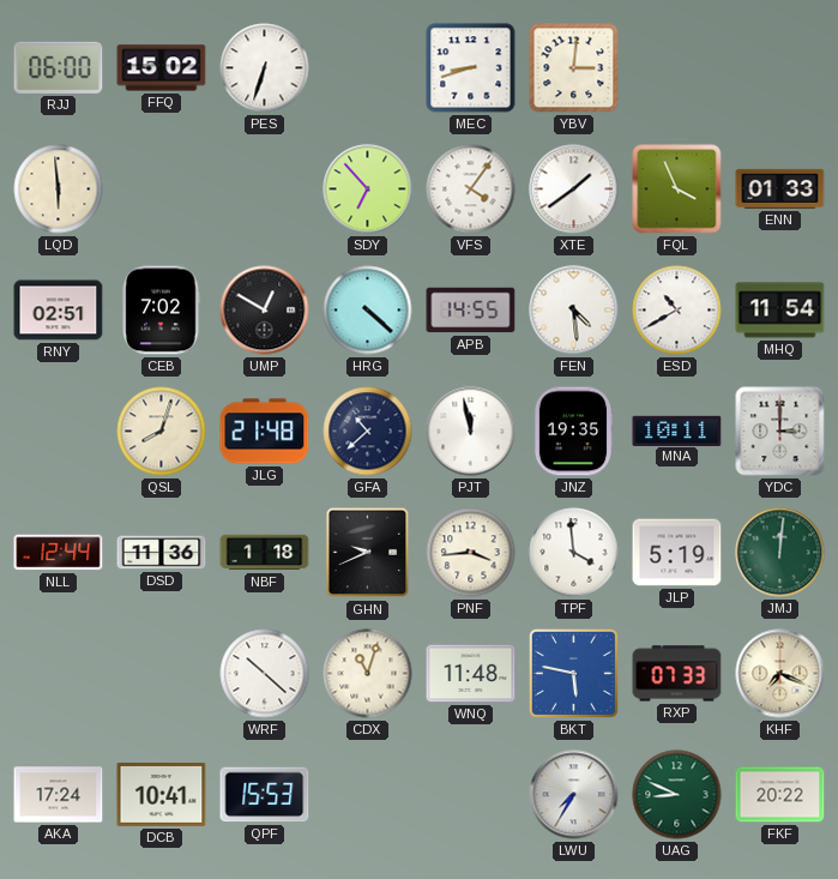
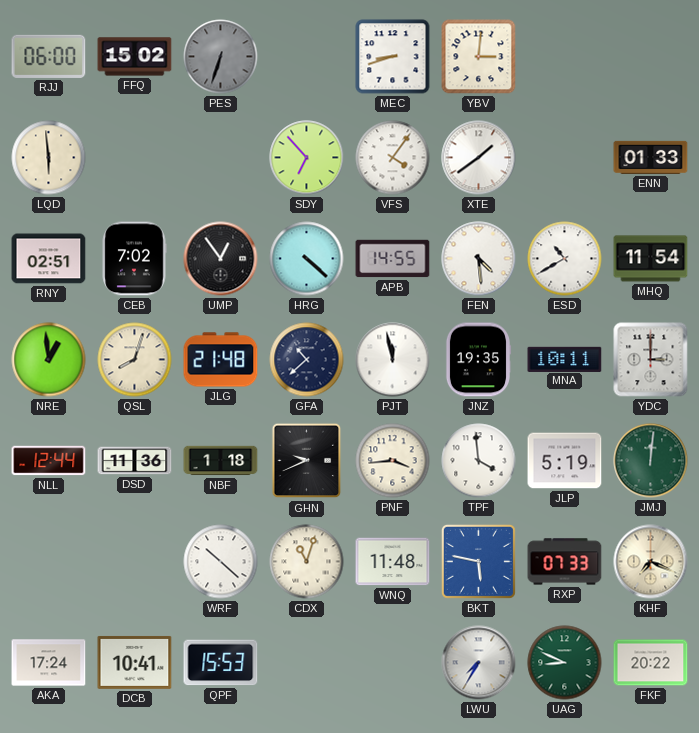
PES dial: white -> grey (221, 57)
FQL: 3:56 -> none (677, 189)
UMP: 12:50 -> 12:54 (221, 259)
NRE: none -> 12:59 (49, 360)
